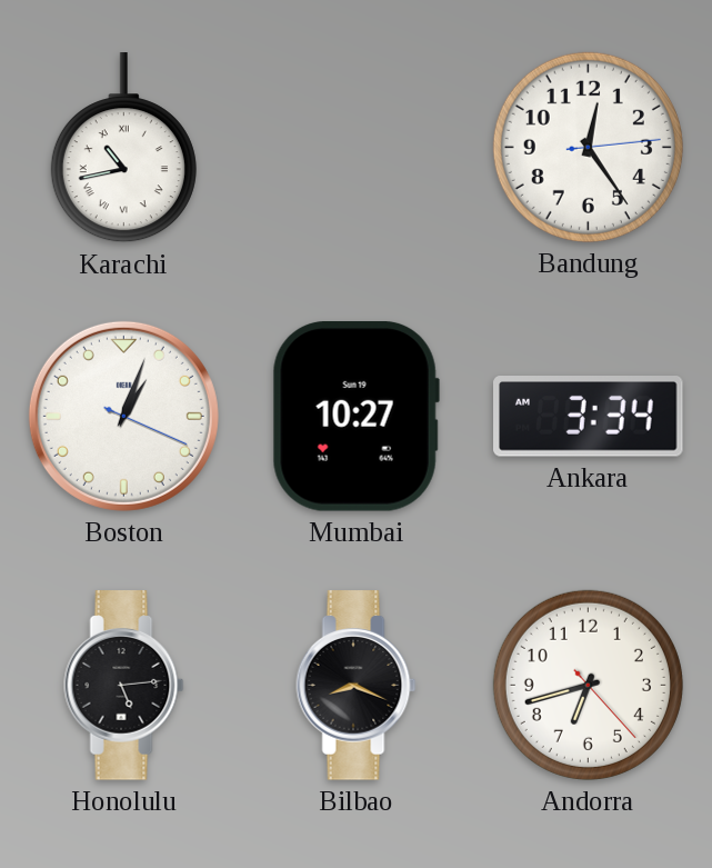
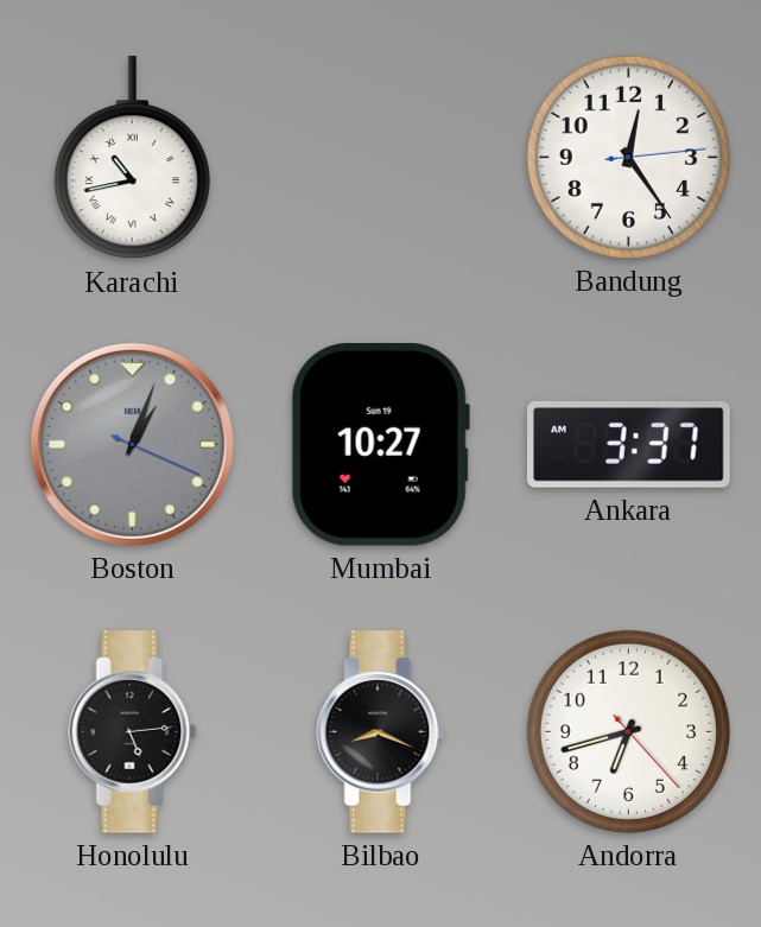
Boston dial: white -> grey (132, 444)
Ankara: 3:34 -> 3:37 (629, 445)
